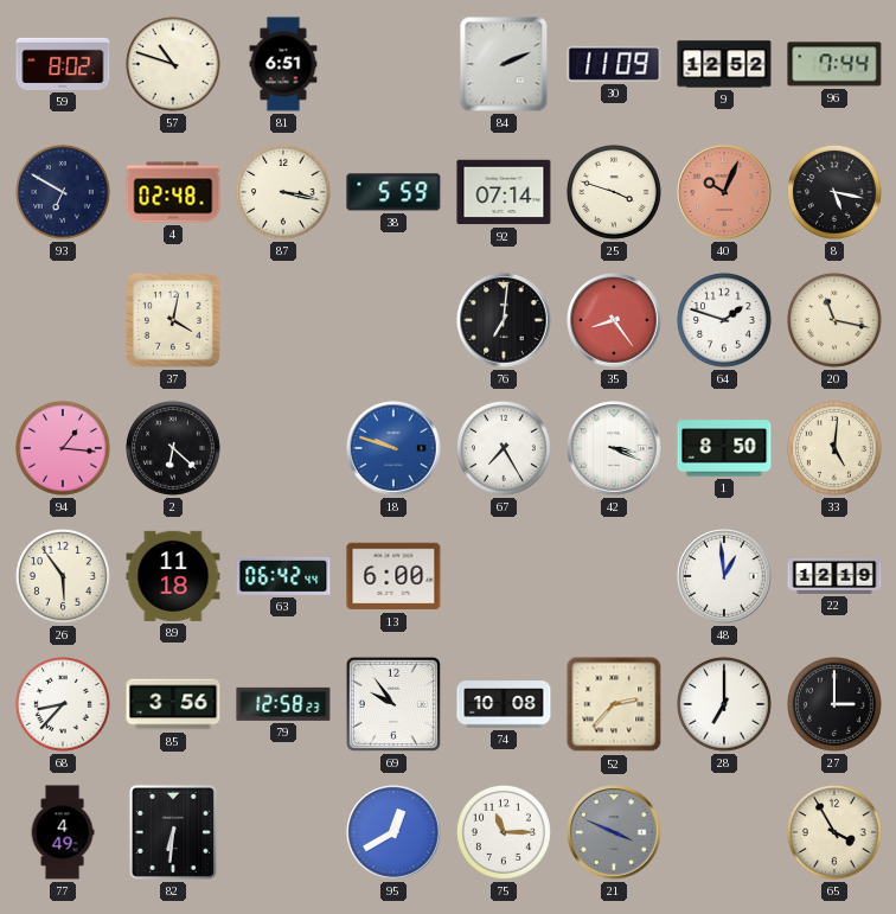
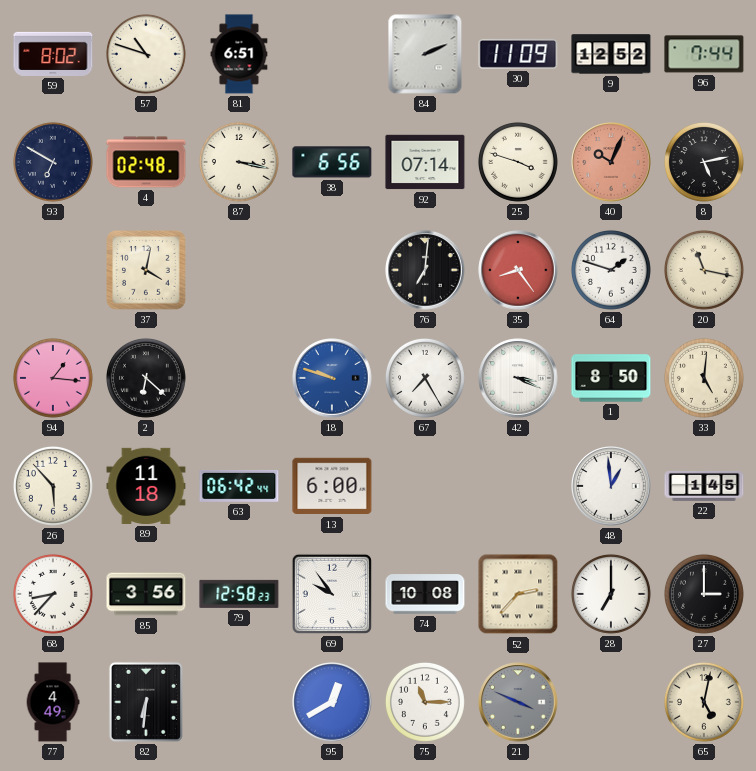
38: 5:59 -> 6:56 (332, 162)
8: 5:17 -> 5:13 (704, 162)
26: 5:54 -> 5:53 (53, 486)
22: 12:19 -> 1:45 (704, 486)
65: 3:55 -> 5:02 (704, 702)
